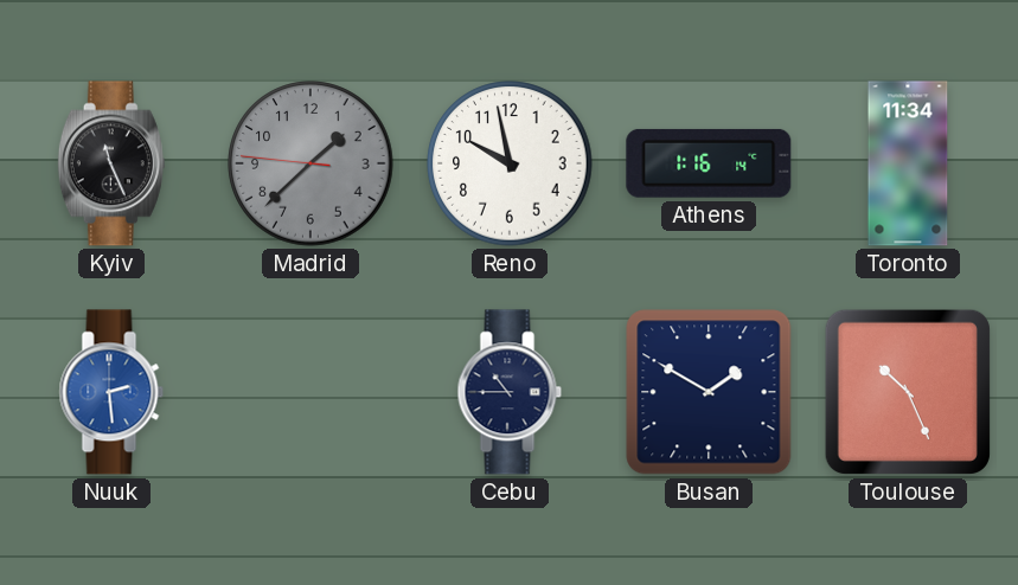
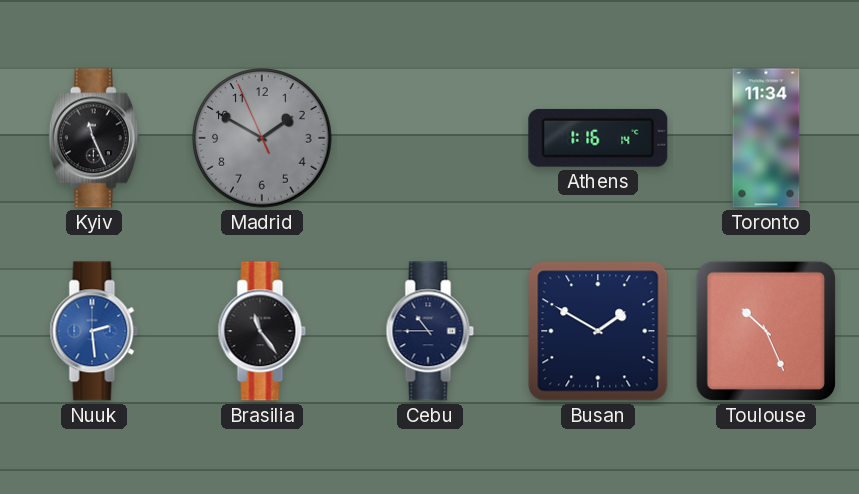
Madrid: 1:37 -> 1:49 (262, 138)
Reno: 9:58 -> none (510, 163)
Brasilia: none -> 11:24 (262, 331)
